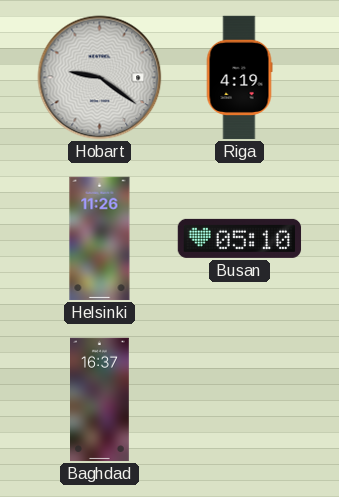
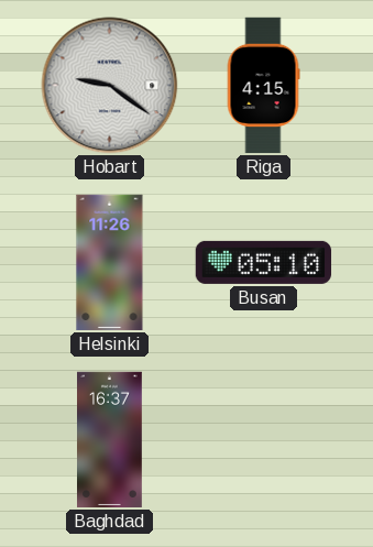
Riga: 4:19 -> 4:15 (263, 86)
